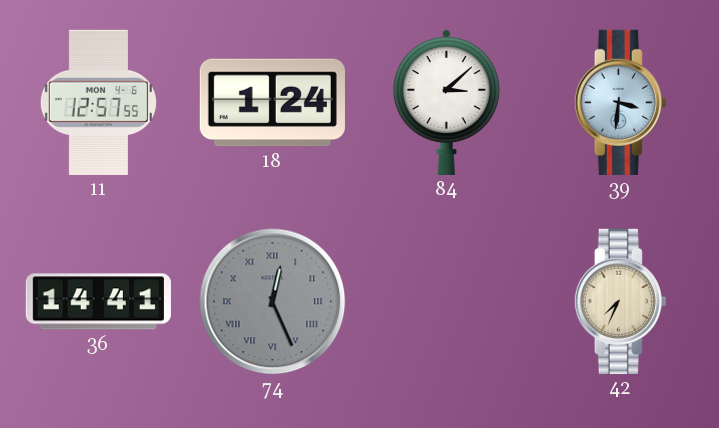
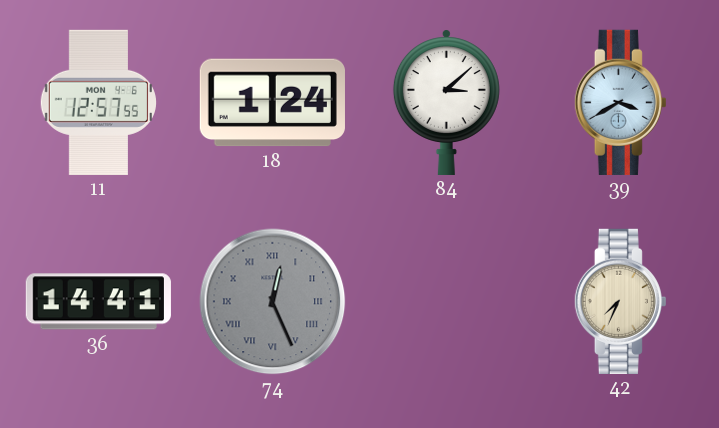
39: 3:31 -> 3:40 (620, 102)
